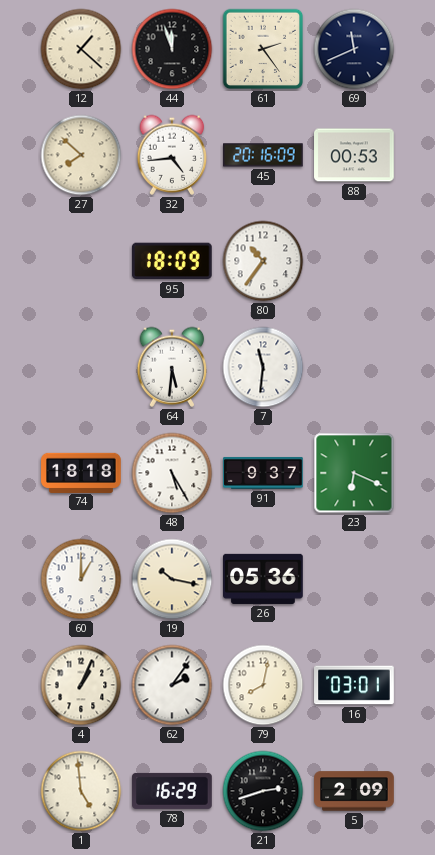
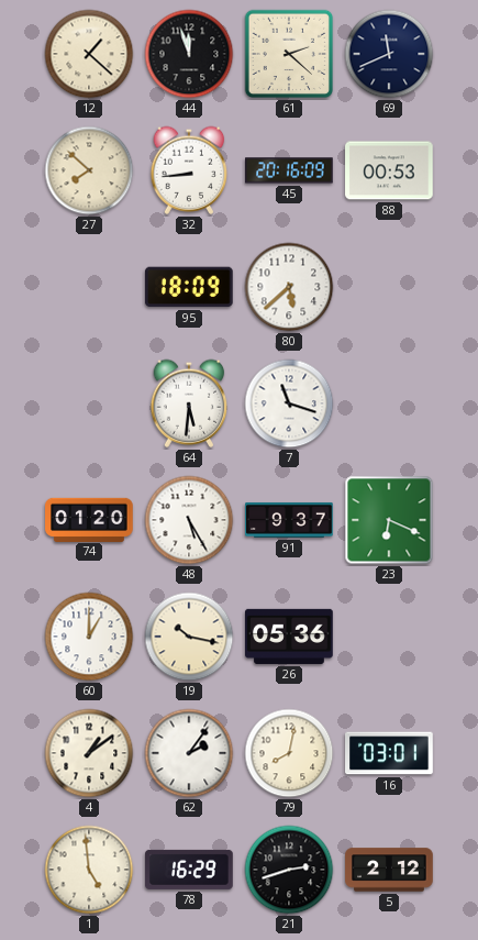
61: 2:24 -> 2:22 (289, 54)
32: 4:44 -> 8:44 (189, 170)
80: 10:36 -> 5:38 (289, 287)
7: 11:31 -> 11:18 (289, 403)
74: 18:18 -> 01:20 (89, 519)
4: 1:04 -> 1:09 (89, 753)
5: 2:09 -> 2:12 (389, 870)
